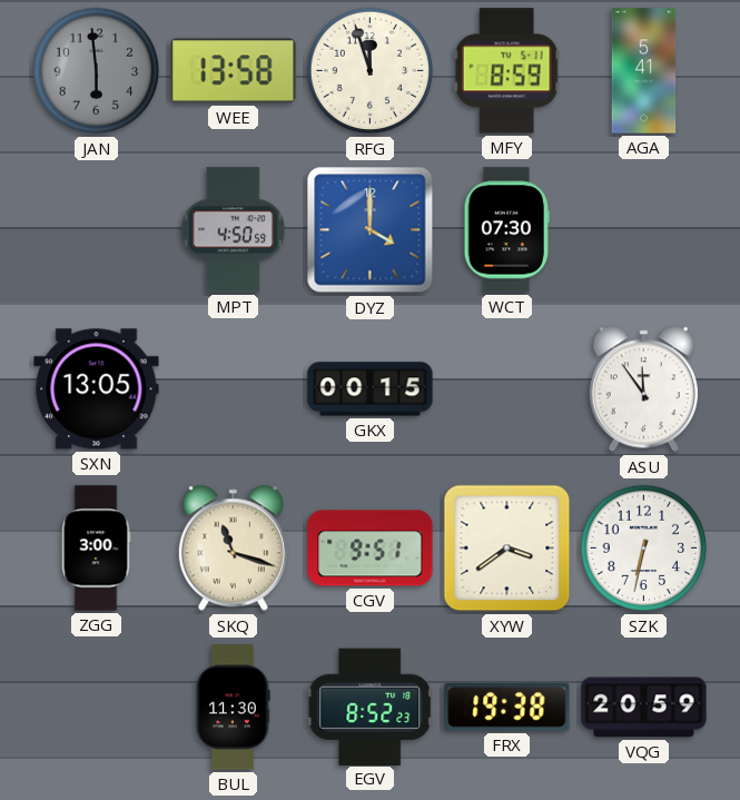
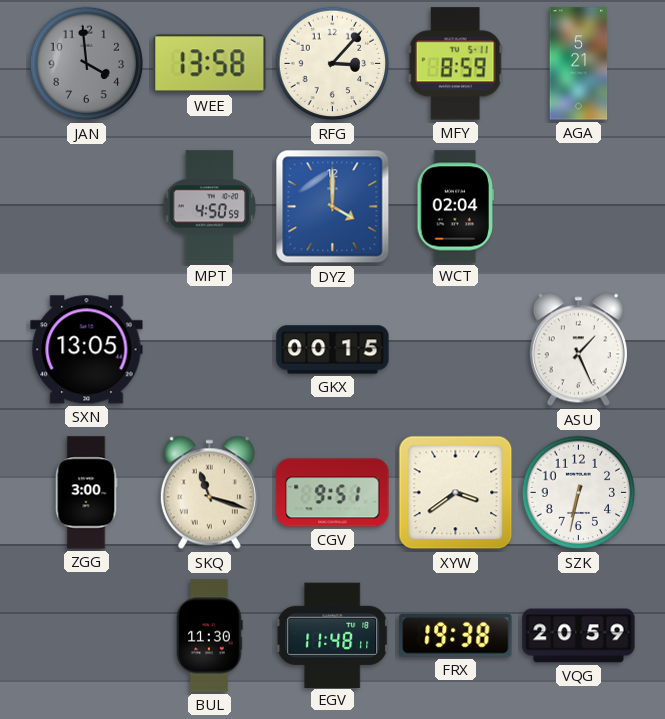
JAN: 5:59 -> 3:59 (87, 64)
RFG: 11:57 -> 3:07 (333, 64)
AGA: 5:41 -> 5:21 (579, 64)
WCT: 07:30 -> 02:04 (455, 207)
ASU: 11:54 -> 1:26 (578, 350)
EGV: 8:52 -> 11:48 (333, 635)
